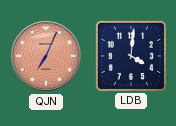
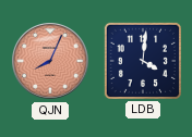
QJN: 7:04 -> 8:04 (51, 62)
